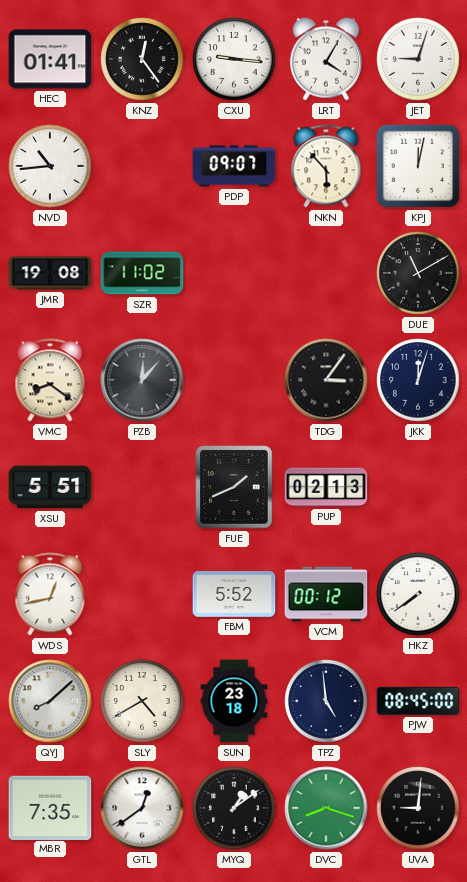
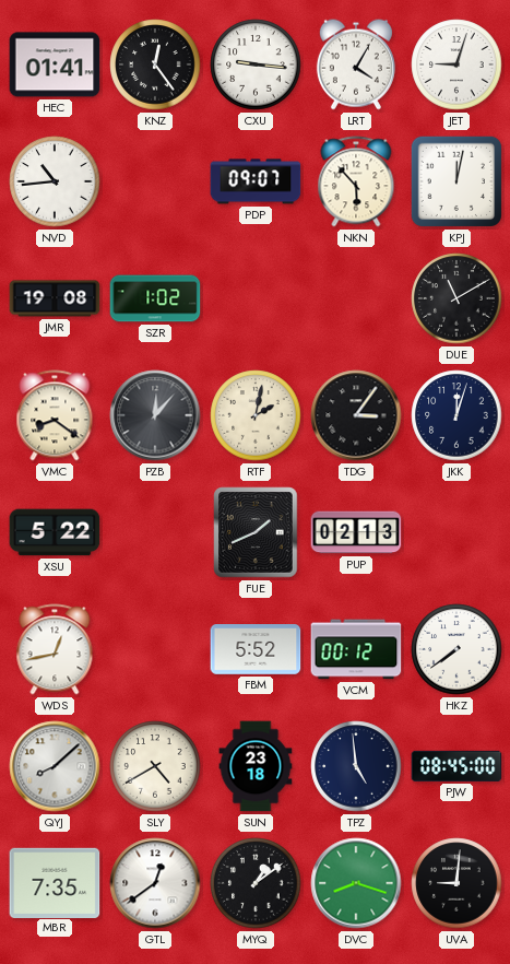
SZR: 11:02 -> 1:02 (155, 298)
RTF: none -> 2:02 (256, 415)
XSU: 5:51 -> 5:22 (55, 532)
